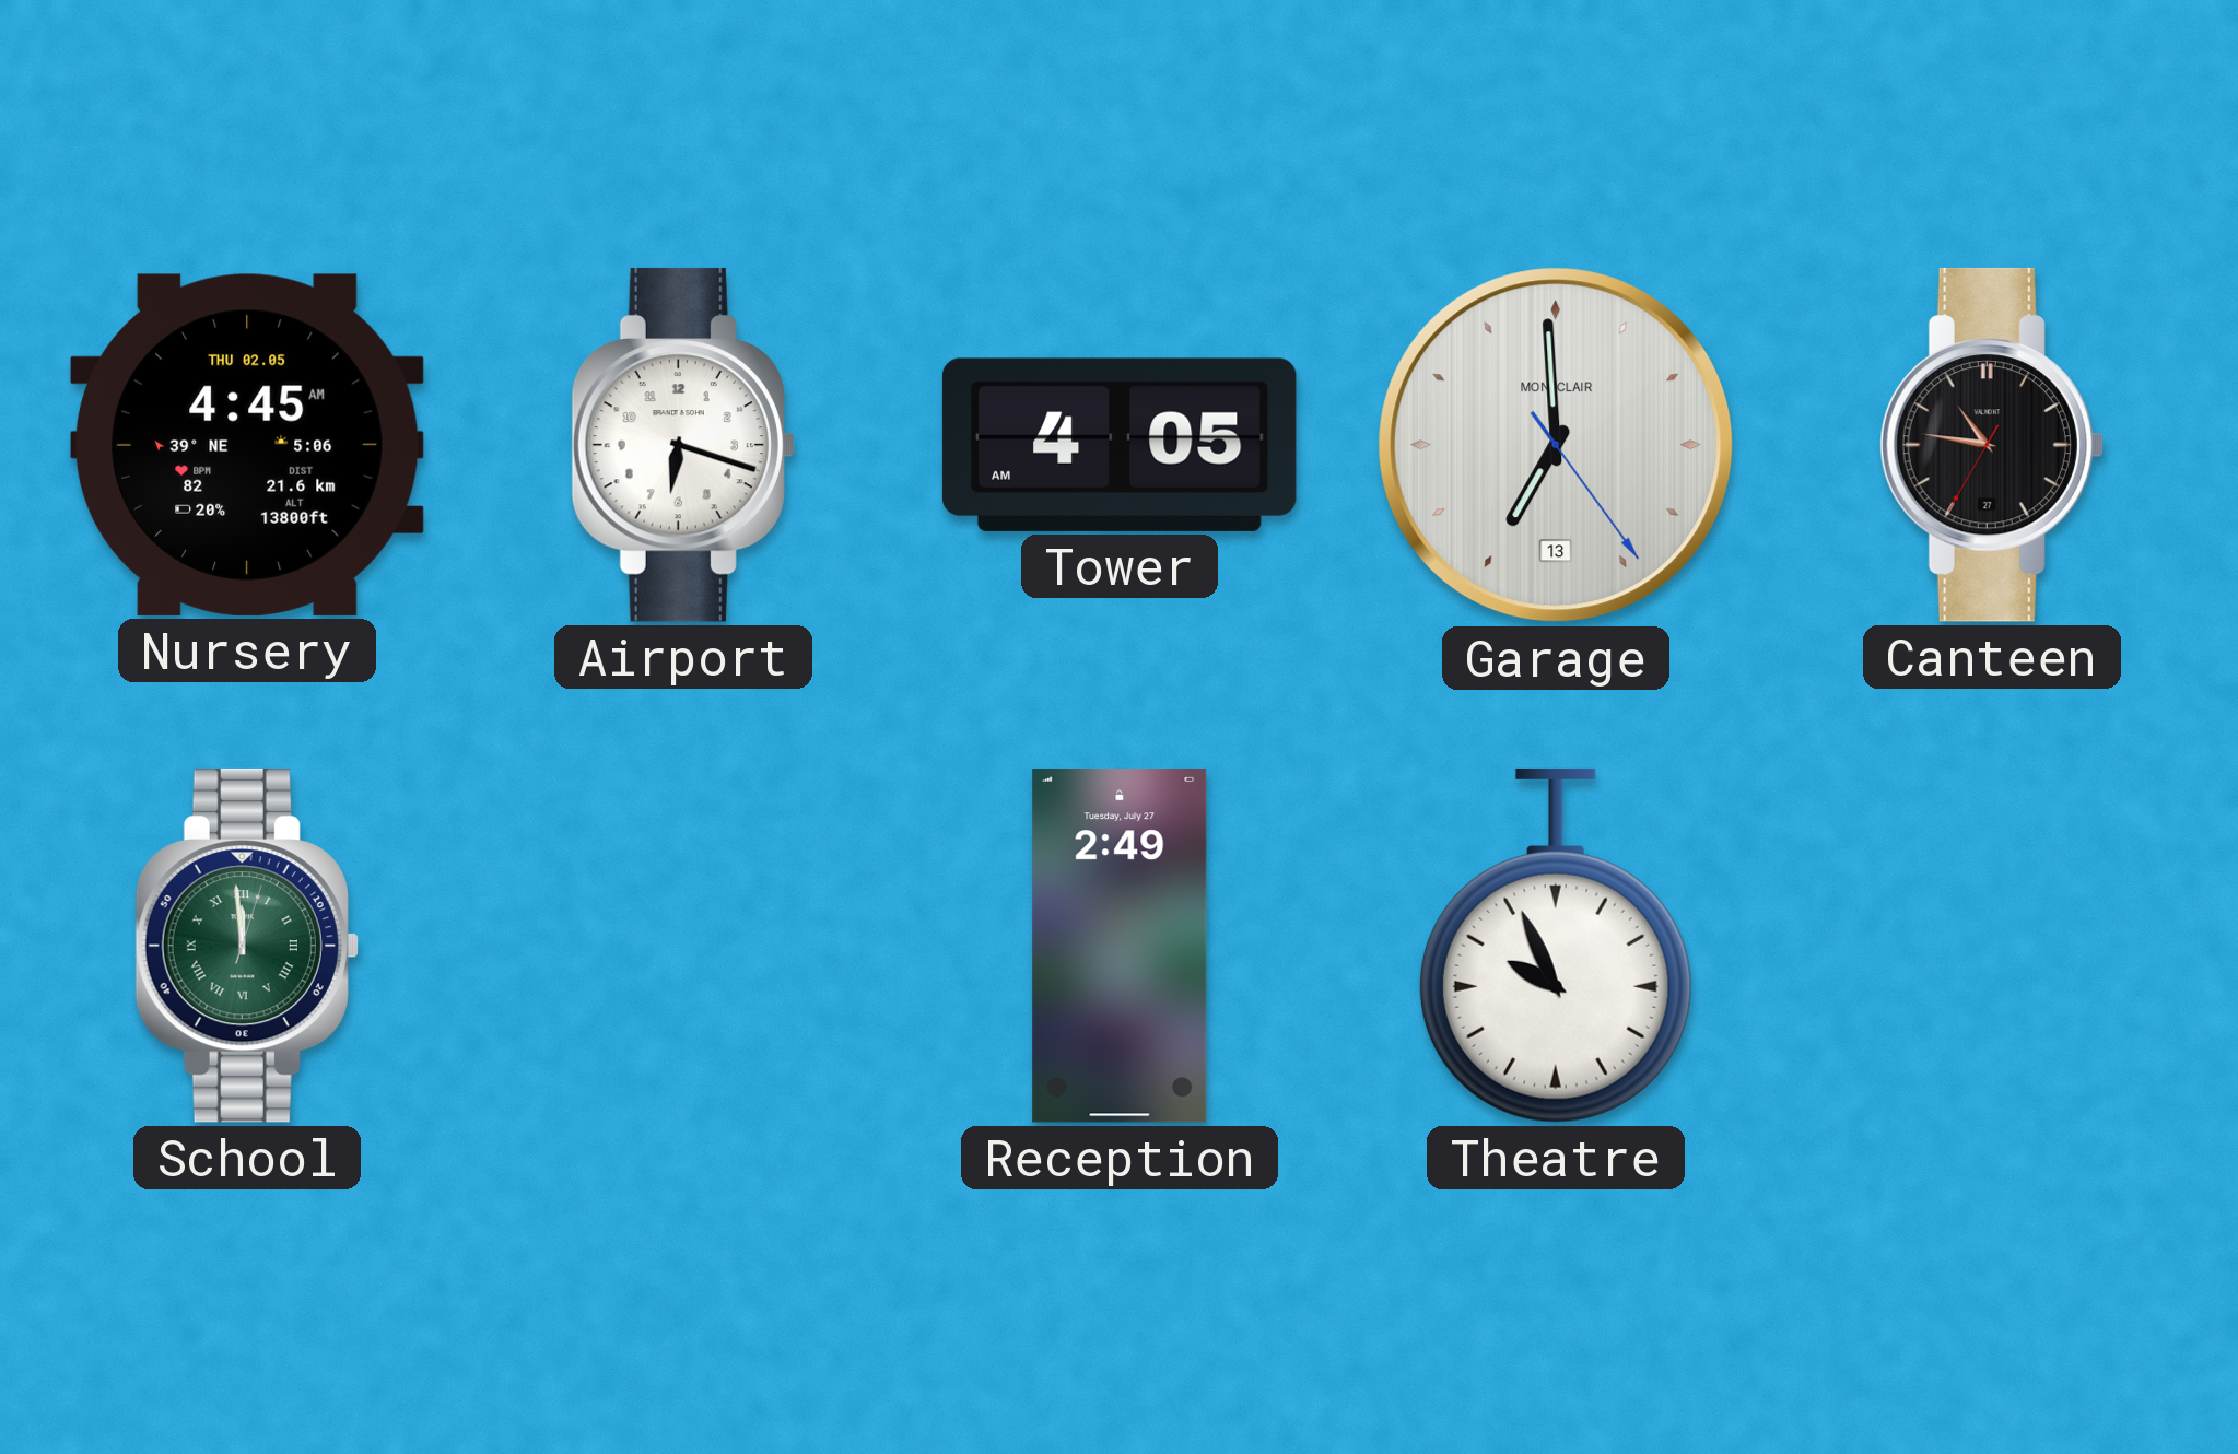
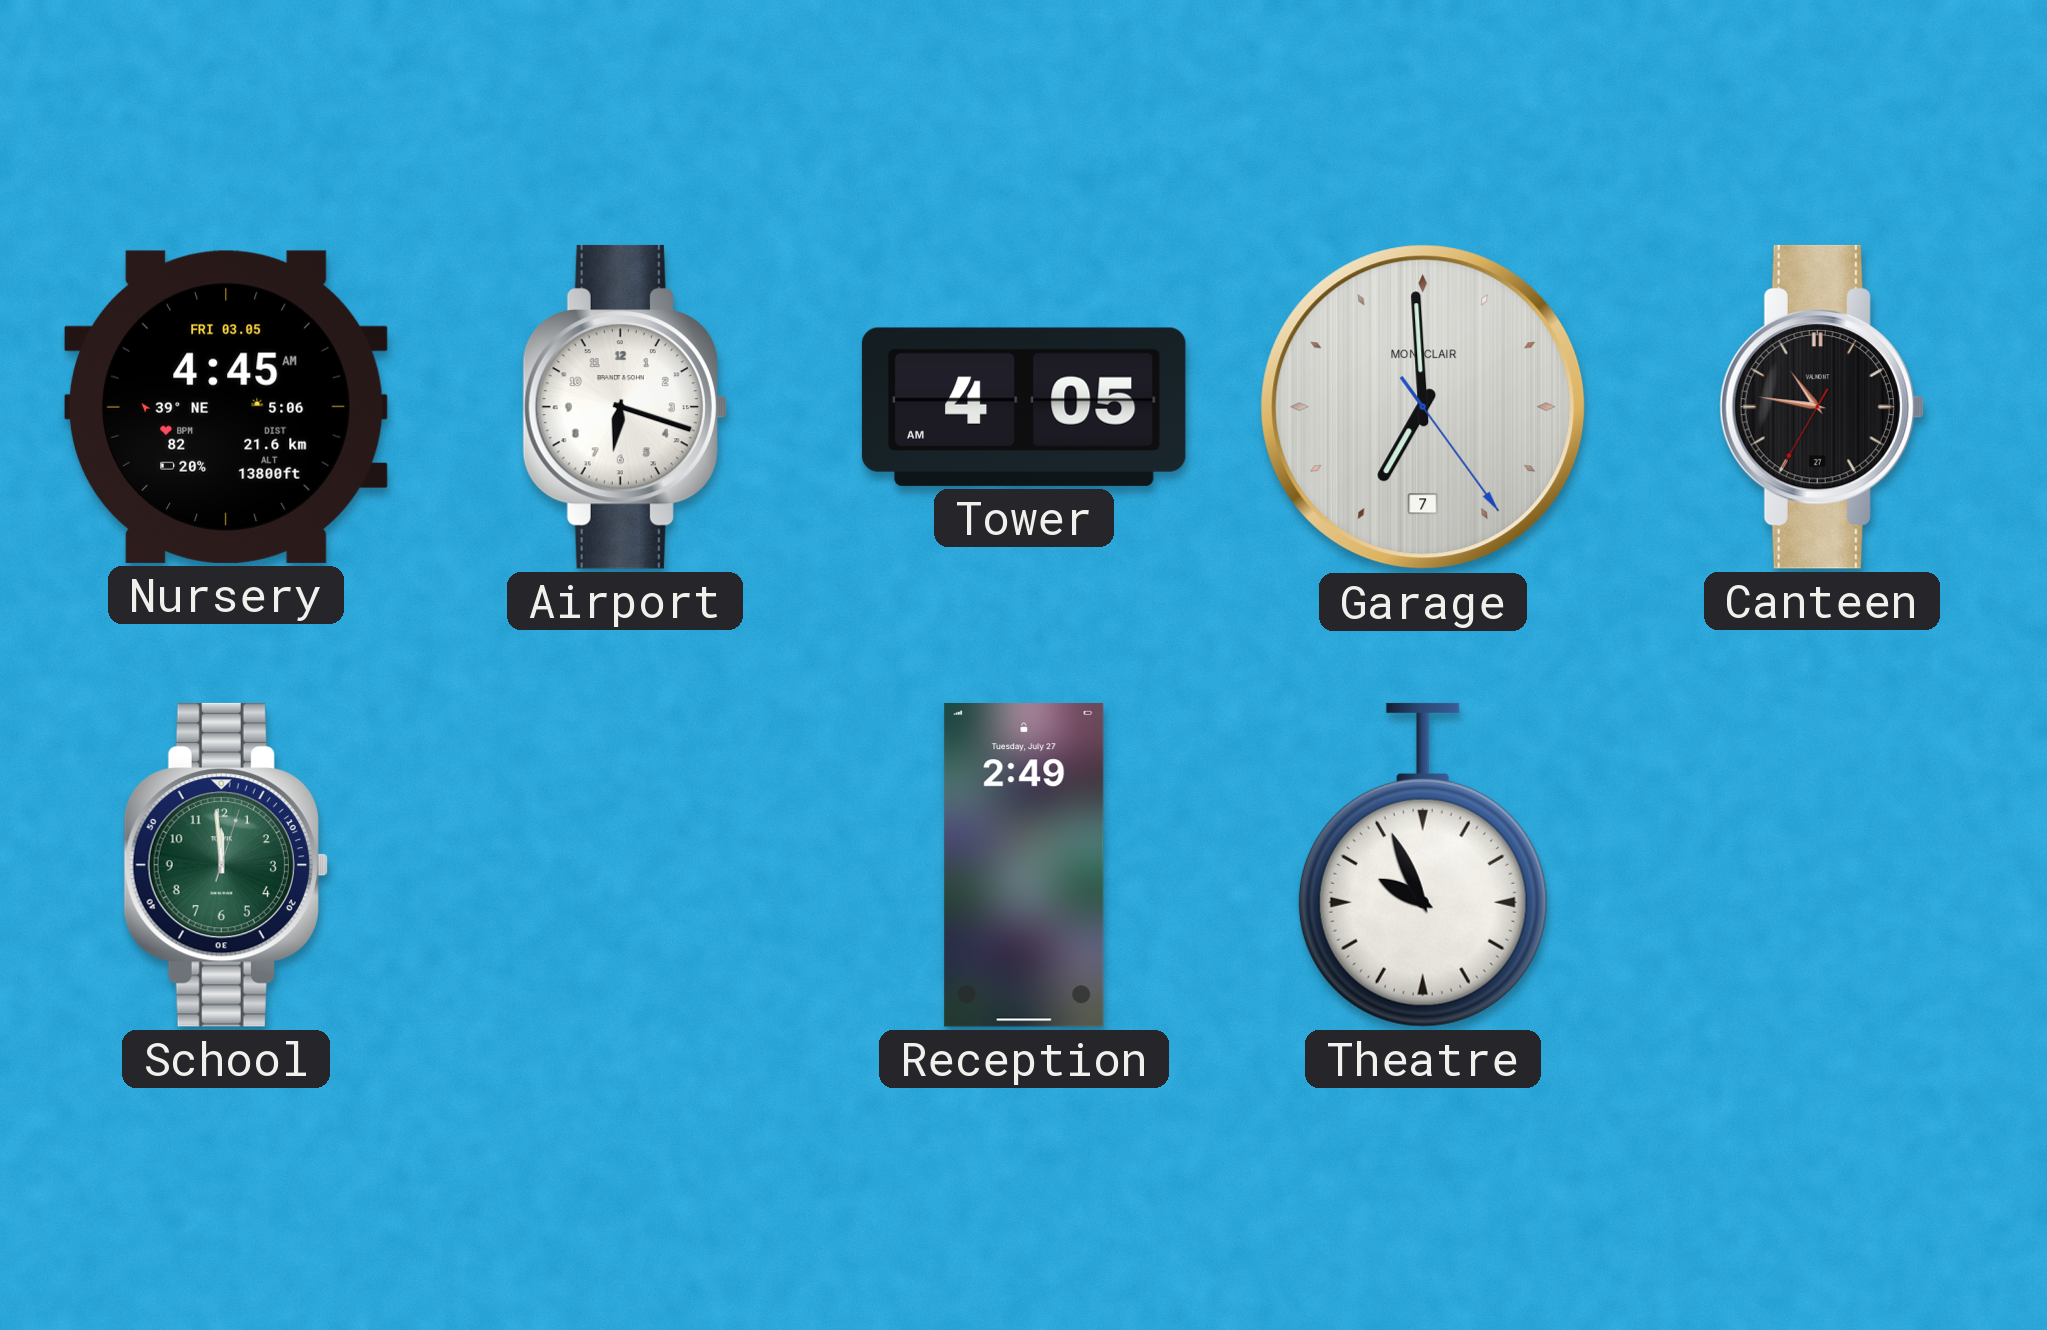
Nursery date: THU 02.05 -> FRI 03.05 (226, 407)
Garage date: 13 -> 7 (1423, 407)
School numerals: Roman -> Arabic (226, 865)
